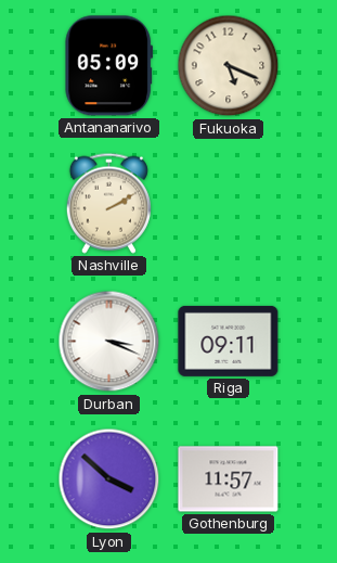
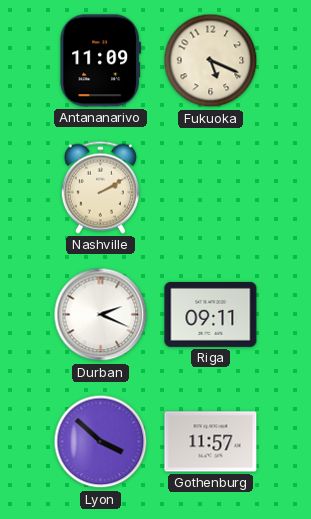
Antananarivo: 05:09 -> 11:09 (101, 61)
Durban: 3:19 -> 2:19 (101, 315)
